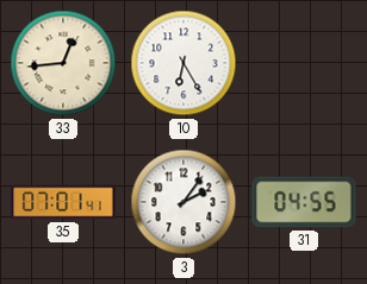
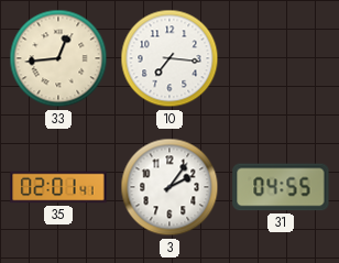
10: 6:25 -> 7:16 (169, 58)
35: 07:01 -> 02:01 (58, 187)
